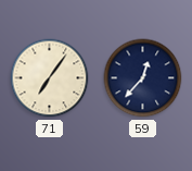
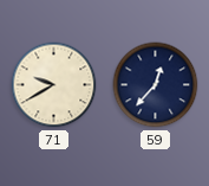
71: 7:06 -> 9:40 (54, 85)
